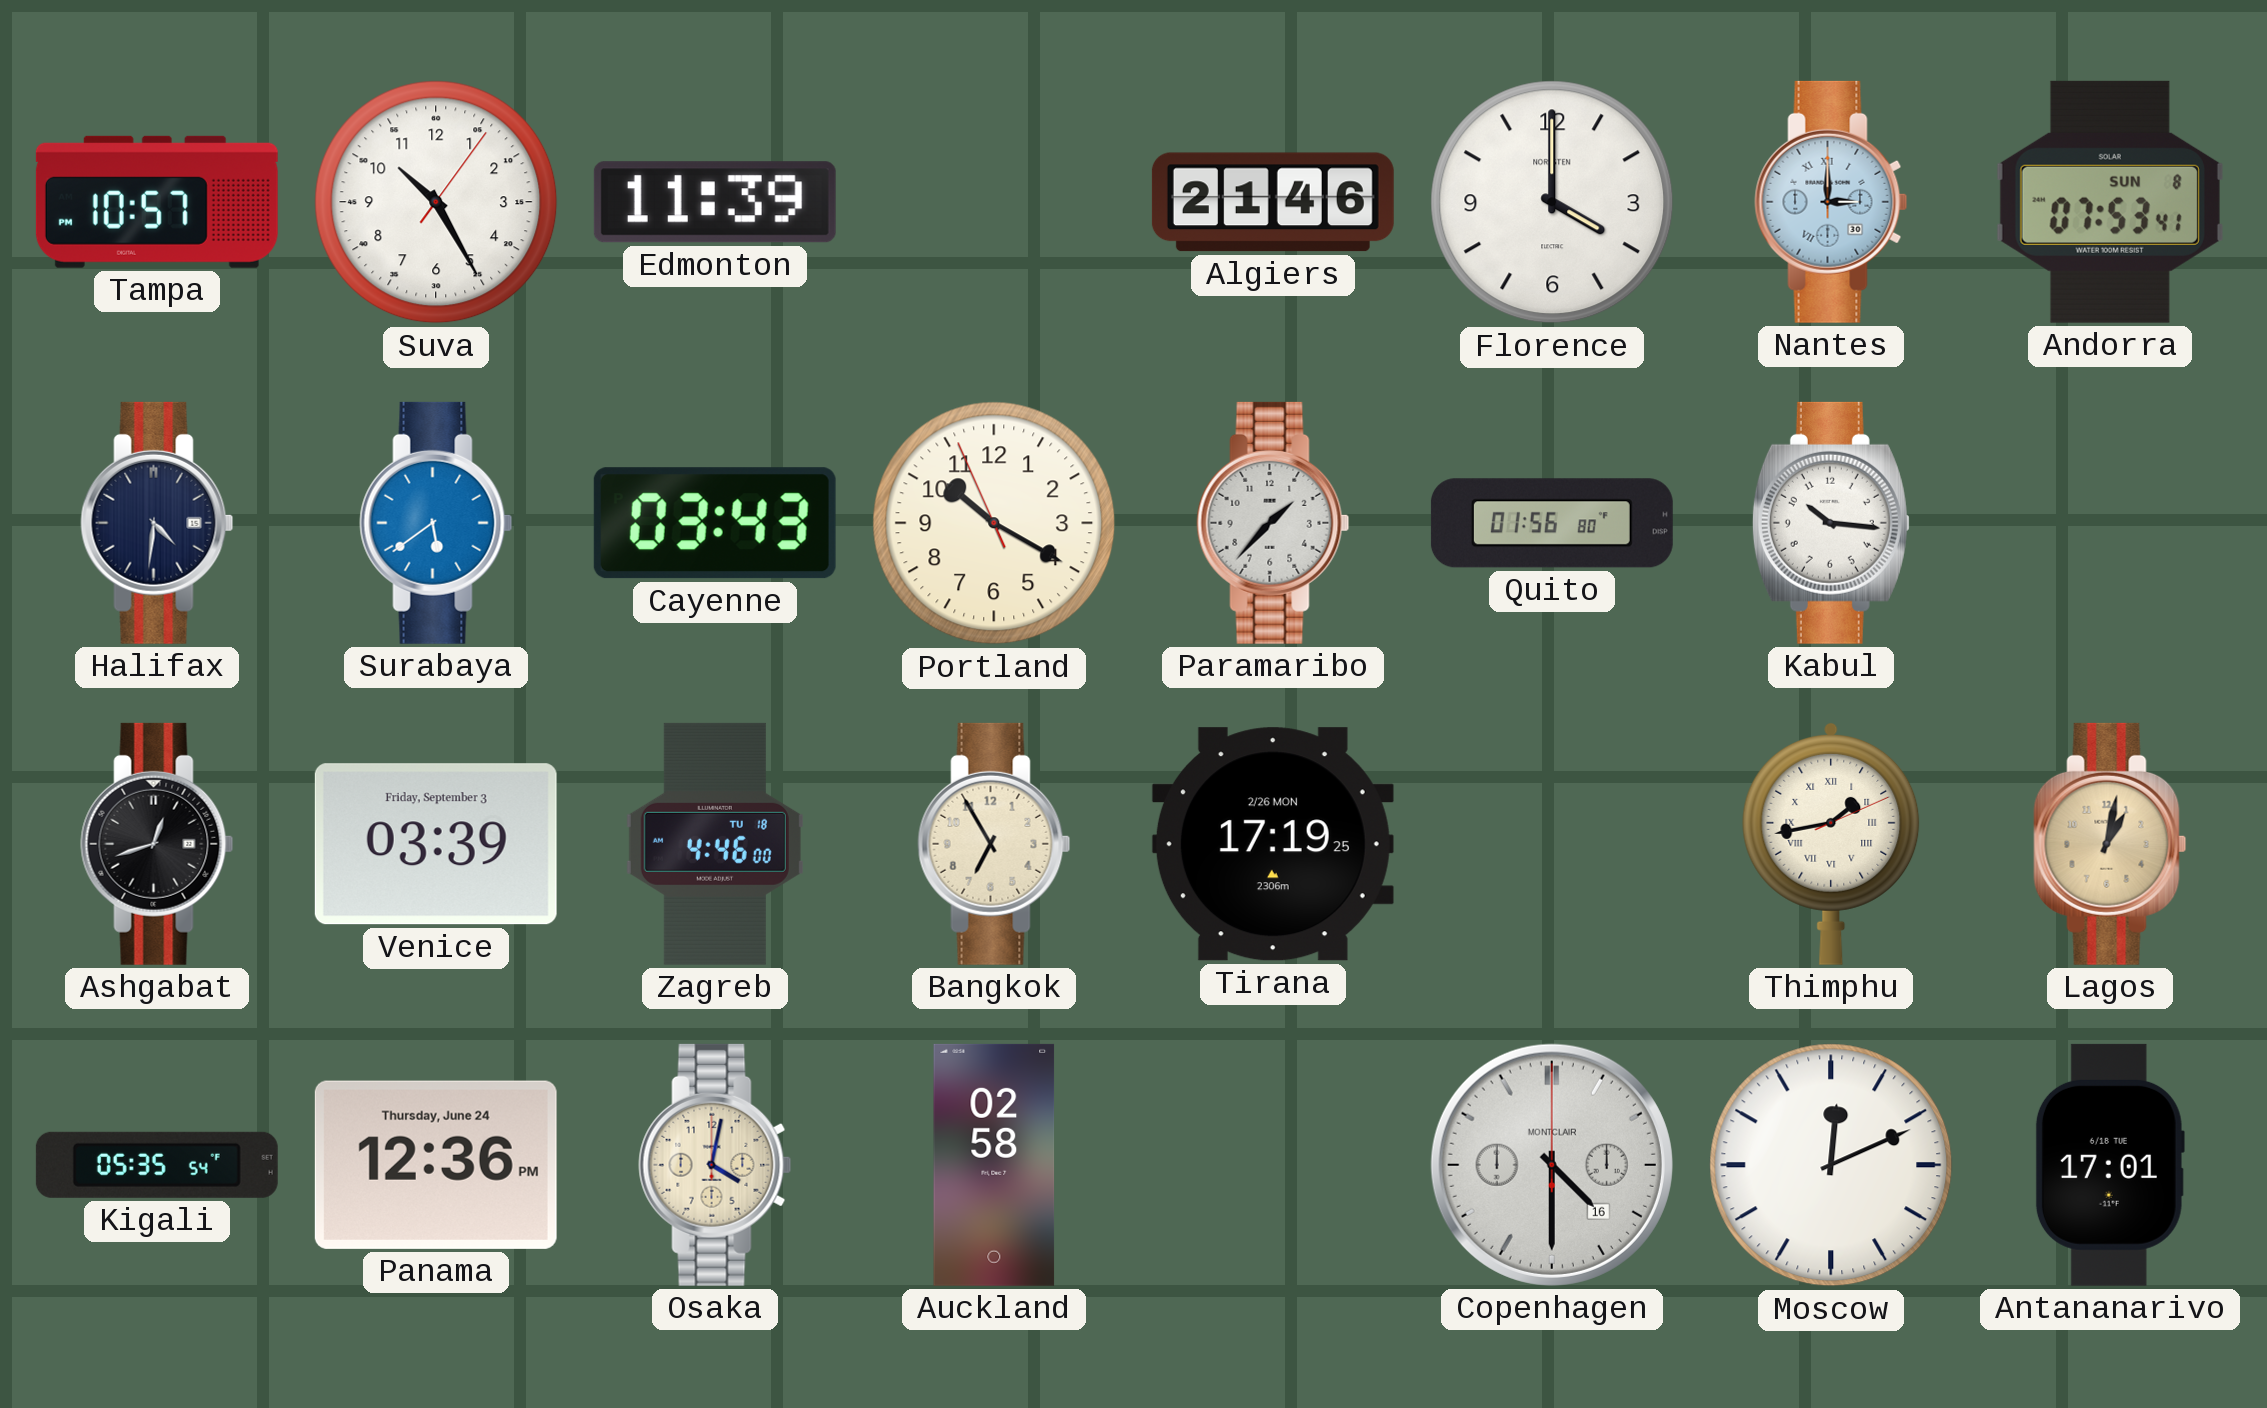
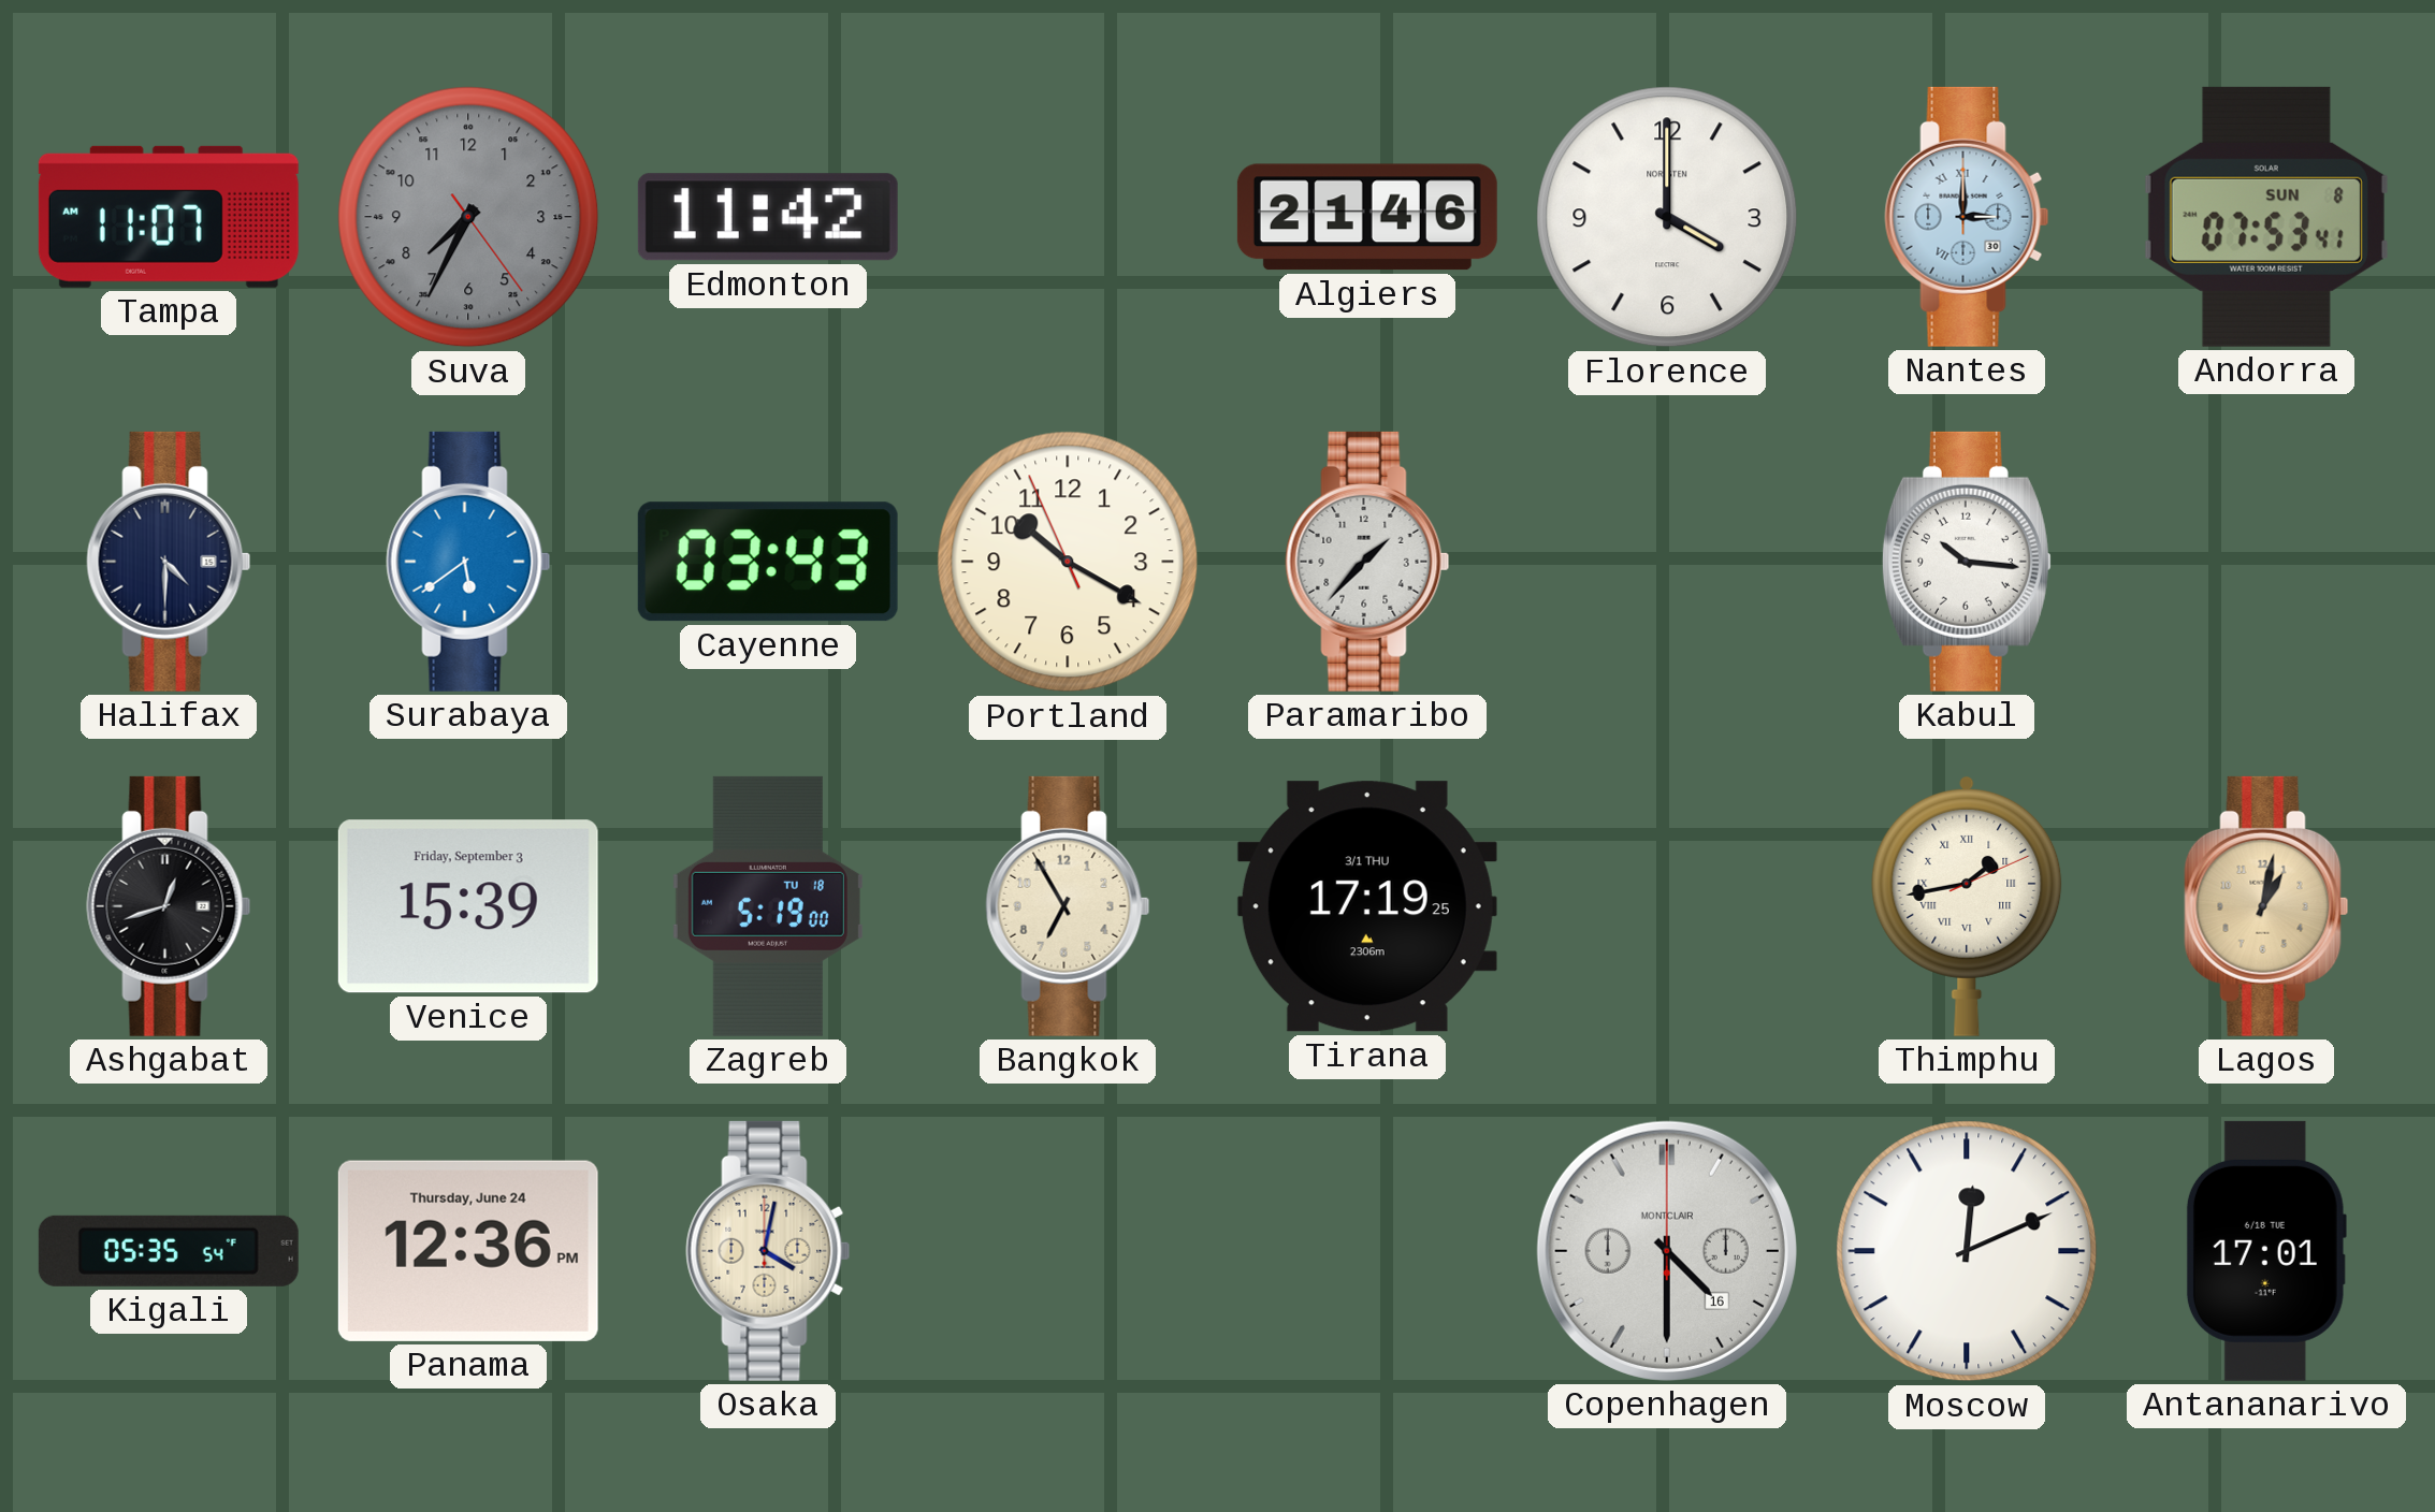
Tampa: 10:57 -> 11:07 (169, 217)
Suva: 10:25 -> 7:34 (468, 217)
Suva dial: white -> grey (468, 217)
Edmonton: 11:39 -> 11:42 (768, 217)
Halifax: 4:31 -> 4:30 (169, 562)
Quito: 01:56 -> none (1552, 523)
Venice: 03:39 -> 15:39 (468, 906)
Zagreb: 4:46 -> 5:19 (768, 906)
Tirana date: 2/26 MON -> 3/1 THU (1367, 906)
Auckland: 02:58 -> none (994, 1165)
